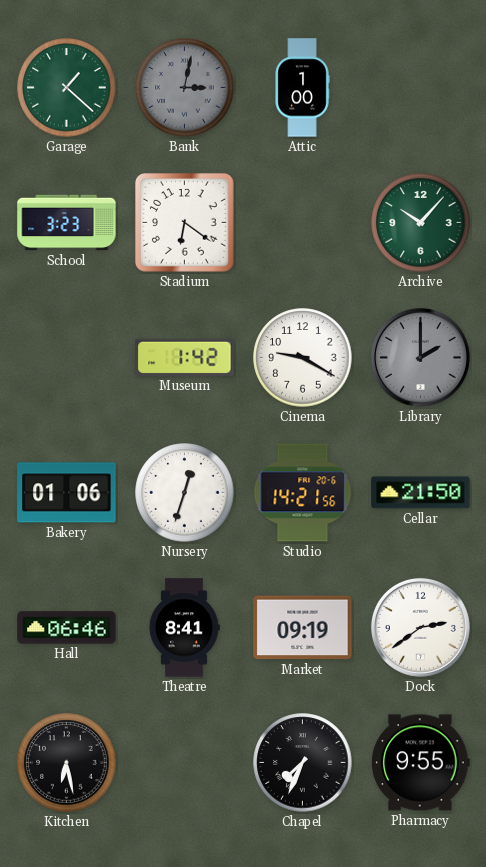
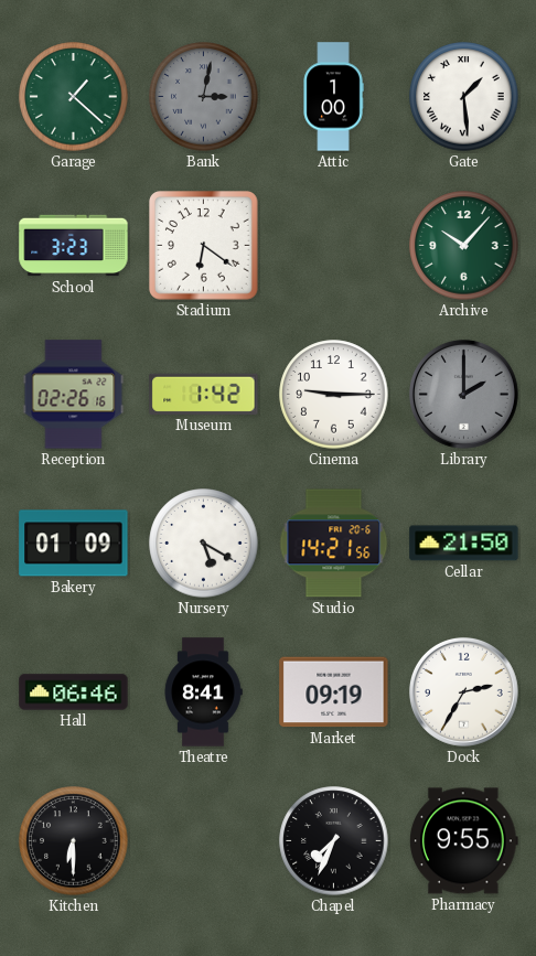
Gate: none -> 1:29 (464, 97)
Reception: none -> 02:26 (74, 395)
Cinema: 9:20 -> 9:15 (334, 395)
Bakery: 01:06 -> 01:09 (74, 544)
Nursery: 12:33 -> 5:20 (204, 544)
Dock: 2:39 -> 2:35 (463, 691)
Kitchen: 6:28 -> 6:30 (74, 841)
